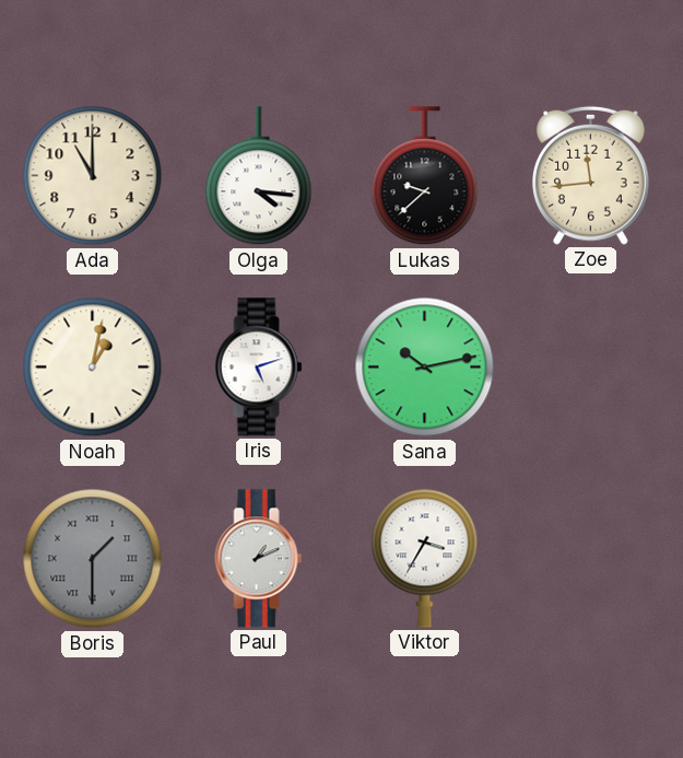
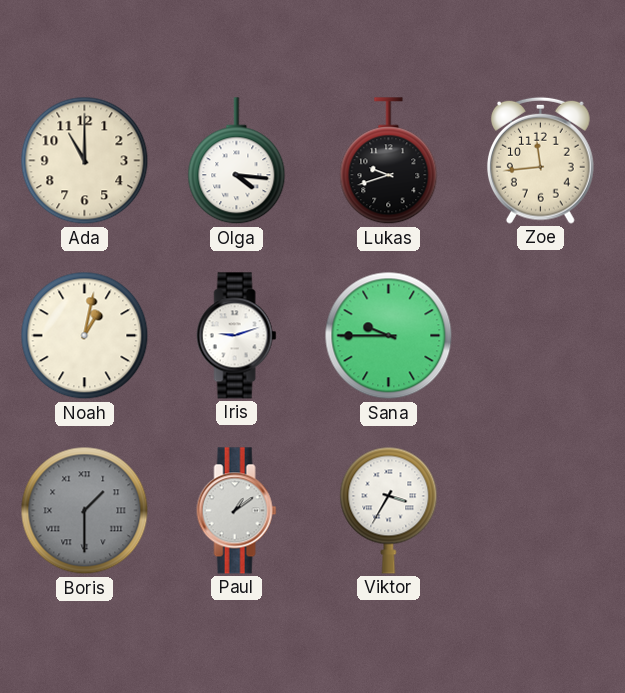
Lukas: 9:38 -> 9:42 (389, 161)
Iris: 5:12 -> 9:12 (237, 336)
Sana: 10:13 -> 9:45 (389, 336)
Paul: 1:11 -> 1:09 (237, 511)
